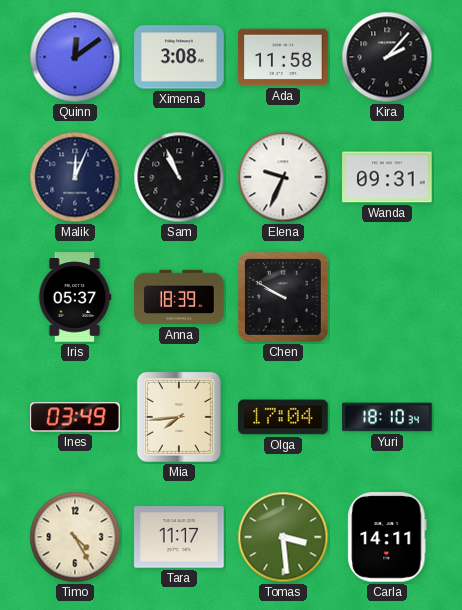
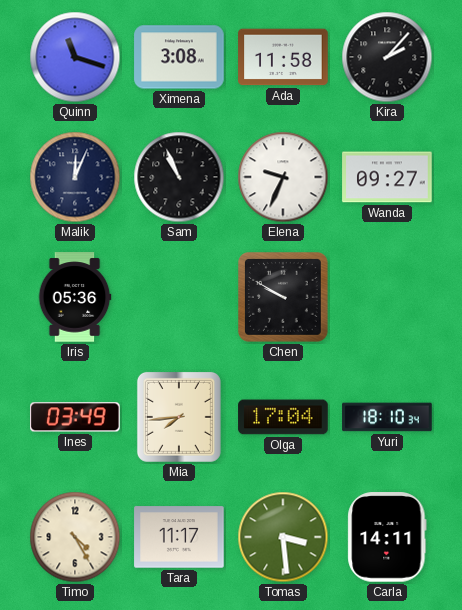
Quinn: 12:09 -> 11:18 (75, 57)
Wanda: 09:31 -> 09:27 (387, 177)
Iris: 05:37 -> 05:36 (75, 297)
Anna: 18:39 -> none (179, 297)
